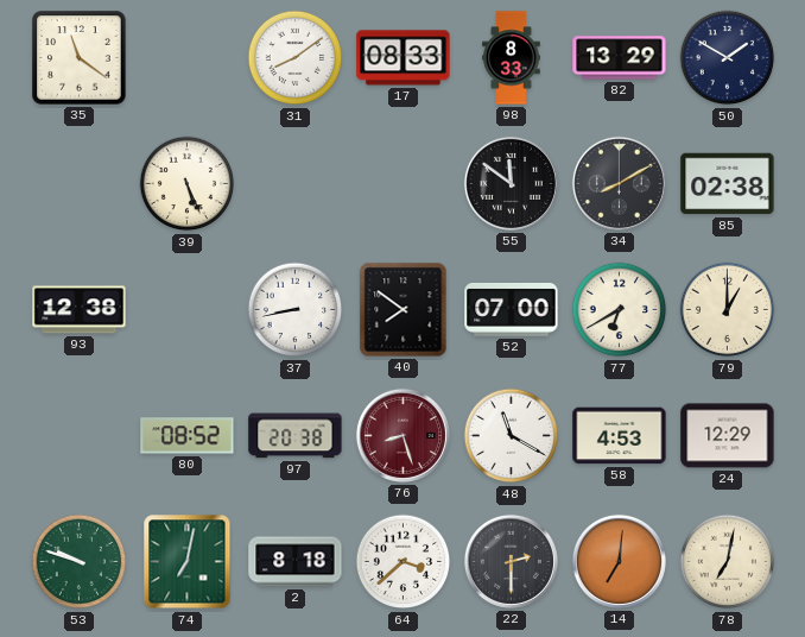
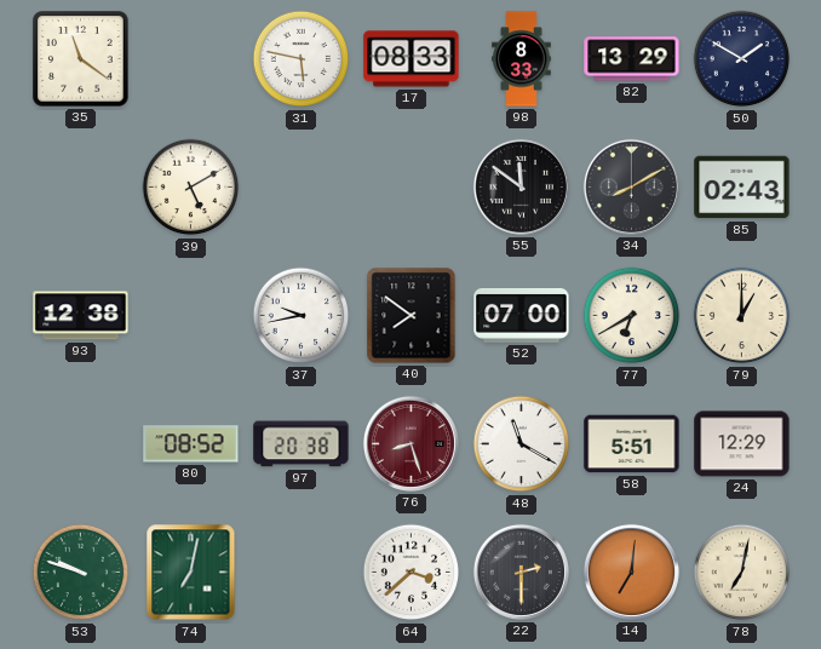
31: 8:09 -> 5:47 (302, 59)
39: 5:26 -> 5:10 (191, 188)
85: 02:38 -> 02:43 (742, 188)
37: 8:43 -> 9:43 (302, 316)
58: 4:53 -> 5:51 (632, 444)
2: 8:18 -> none (296, 562)
